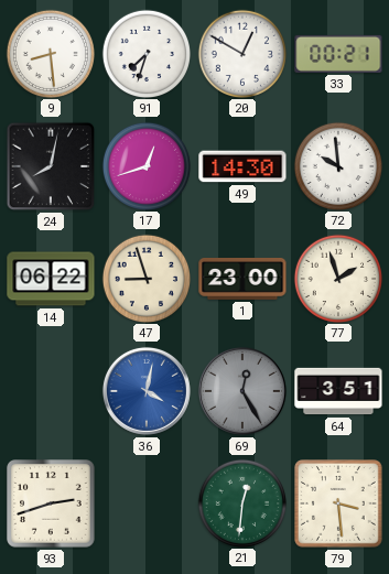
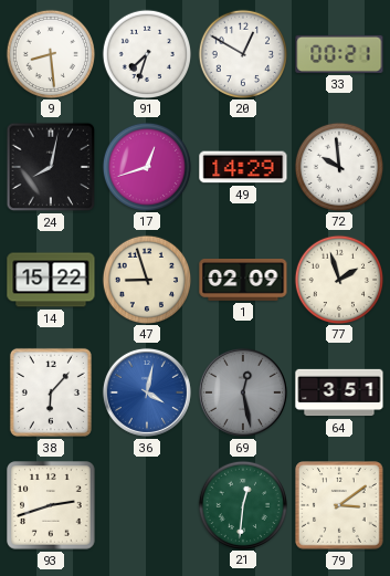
49: 14:30 -> 14:29 (243, 167)
14: 06:22 -> 15:22 (51, 280)
1: 23:00 -> 02:09 (243, 281)
38: none -> 6:07 (51, 392)
69: 12:25 -> 12:28 (243, 392)
79: 3:29 -> 3:09 (339, 505)
